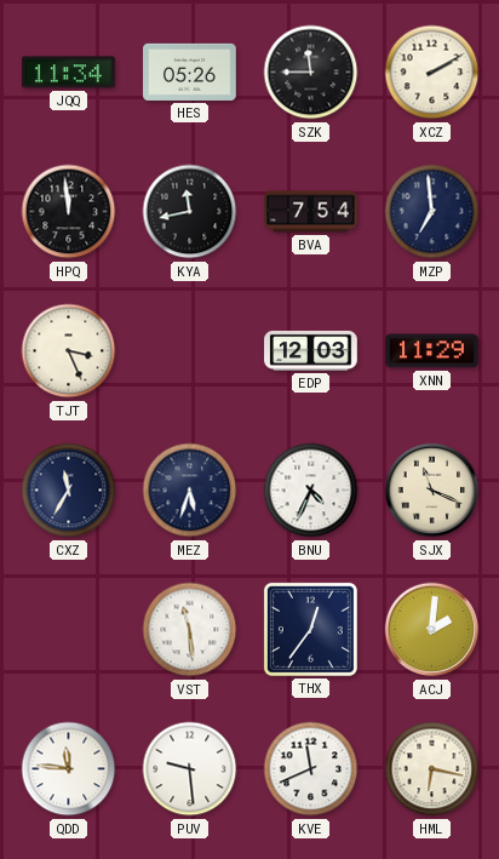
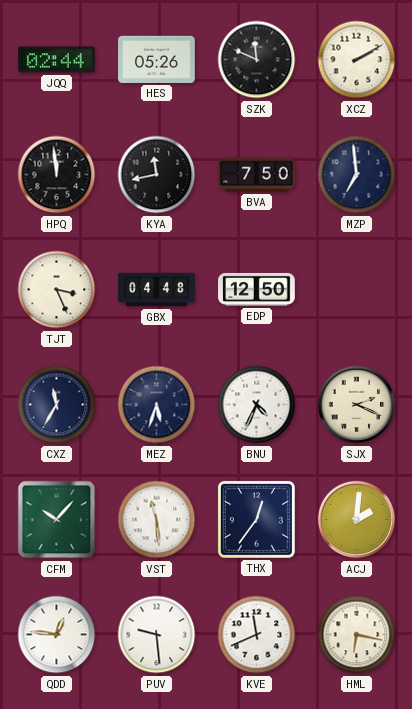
JQQ: 11:34 -> 02:44 (57, 60)
SZK: 11:45 -> 11:49 (257, 60)
BVA: 7:54 -> 7:50 (257, 175)
GBX: none -> 04:48 (157, 290)
EDP: 12:03 -> 12:50 (257, 289)
XNN: 11:29 -> none (432, 351)
SJX: 11:19 -> 2:19 (357, 405)
CFM: none -> 10:07 (57, 520)
QDD: 11:46 -> 12:46 (57, 635)
